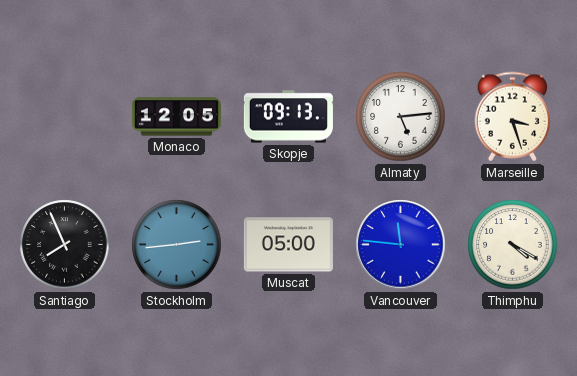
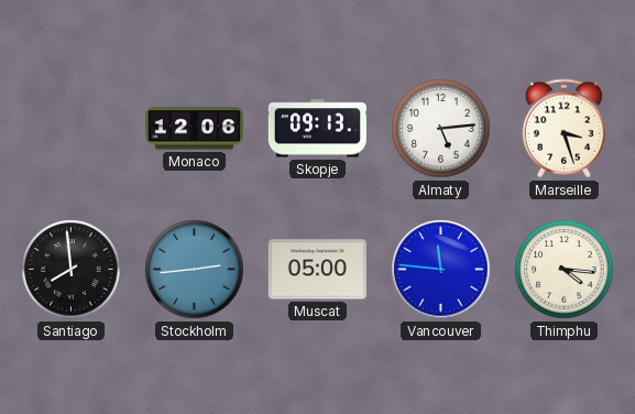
Monaco: 12:05 -> 12:06 (194, 129)
Santiago: 7:56 -> 7:59 (72, 270)
Thimphu: 4:20 -> 4:16 (565, 270)
